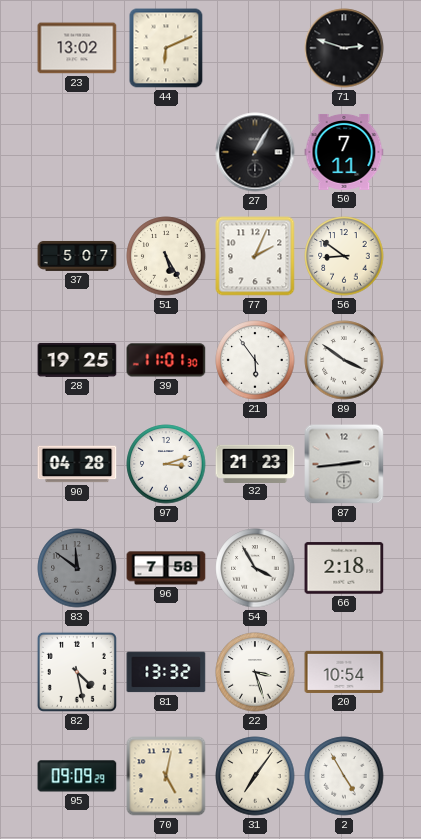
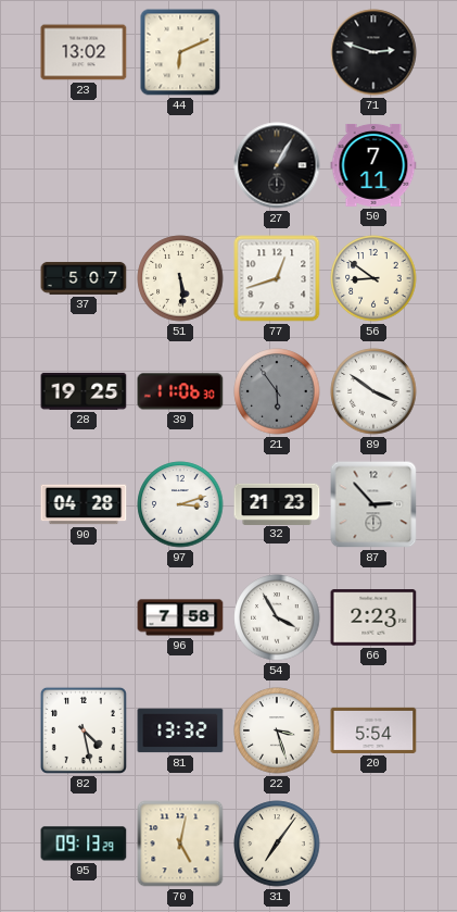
51: 5:25 -> 5:29 (180, 278)
77: 2:04 -> 12:42 (277, 278)
39: 11:01 -> 11:06 (180, 391)
21 dial: white -> grey (277, 391)
87: 2:44 -> 2:53 (373, 504)
83: 11:51 -> none (77, 568)
66: 2:18 -> 2:23 (373, 617)
20: 10:54 -> 5:54 (373, 730)
95: 09:09 -> 09:13 (84, 844)
2: 4:55 -> none (344, 776)
